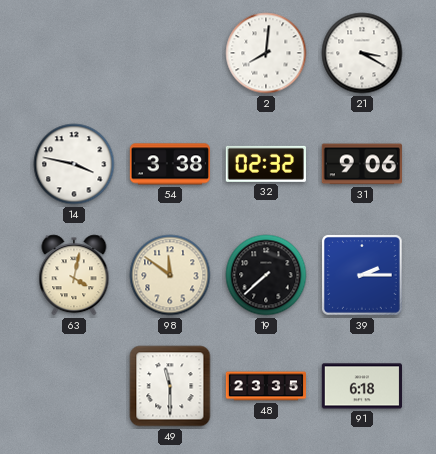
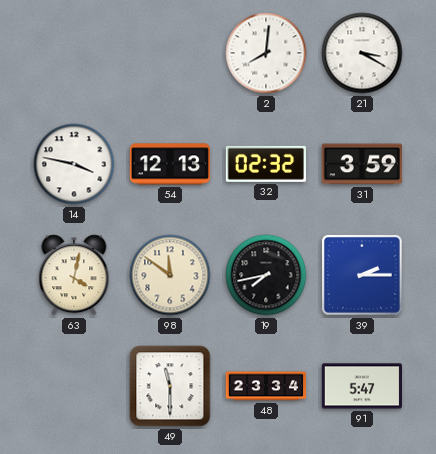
54: 3:38 -> 12:13 (169, 164)
31: 9:06 -> 3:59 (362, 164)
19: 7:38 -> 7:43 (266, 275)
48: 23:35 -> 23:34 (266, 386)
91: 6:18 -> 5:47 (361, 386)
